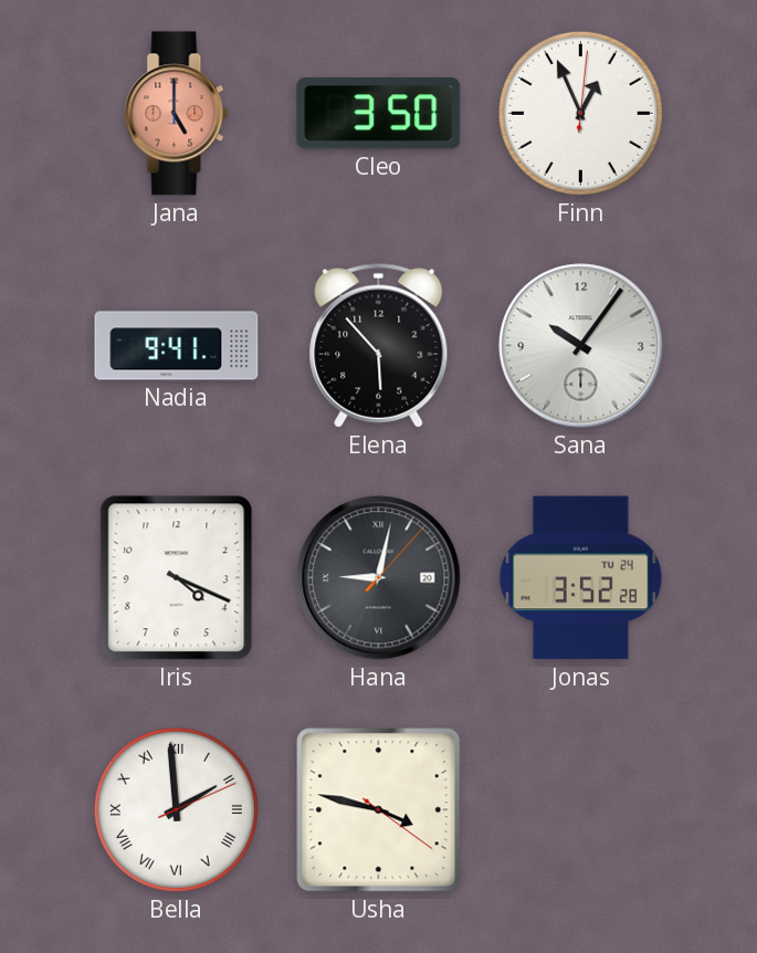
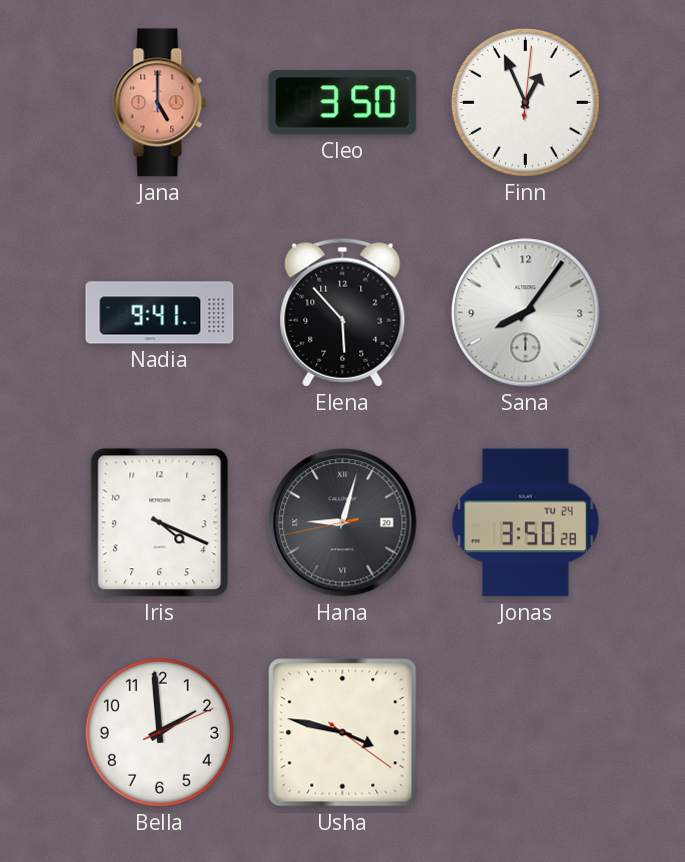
Sana: 10:06 -> 8:06 (526, 313)
Hana: 9:02:07 -> 9:02:43 (343, 523)
Jonas: 3:52 -> 3:50 (525, 523)
Bella numerals: Roman -> Arabic (159, 732)
